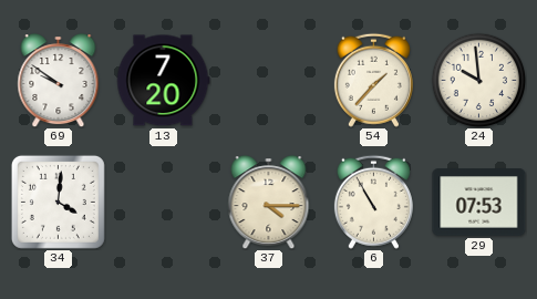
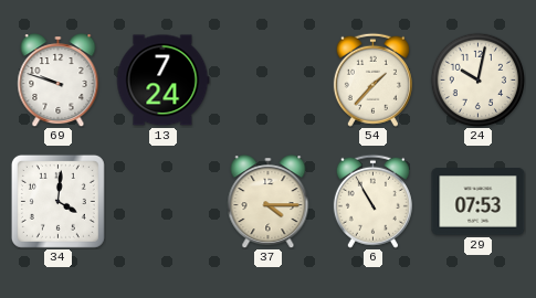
69: 9:51 -> 9:48 (59, 81)
13: 7:20 -> 7:24 (162, 81)
24: 9:59 -> 10:02 (477, 79)
